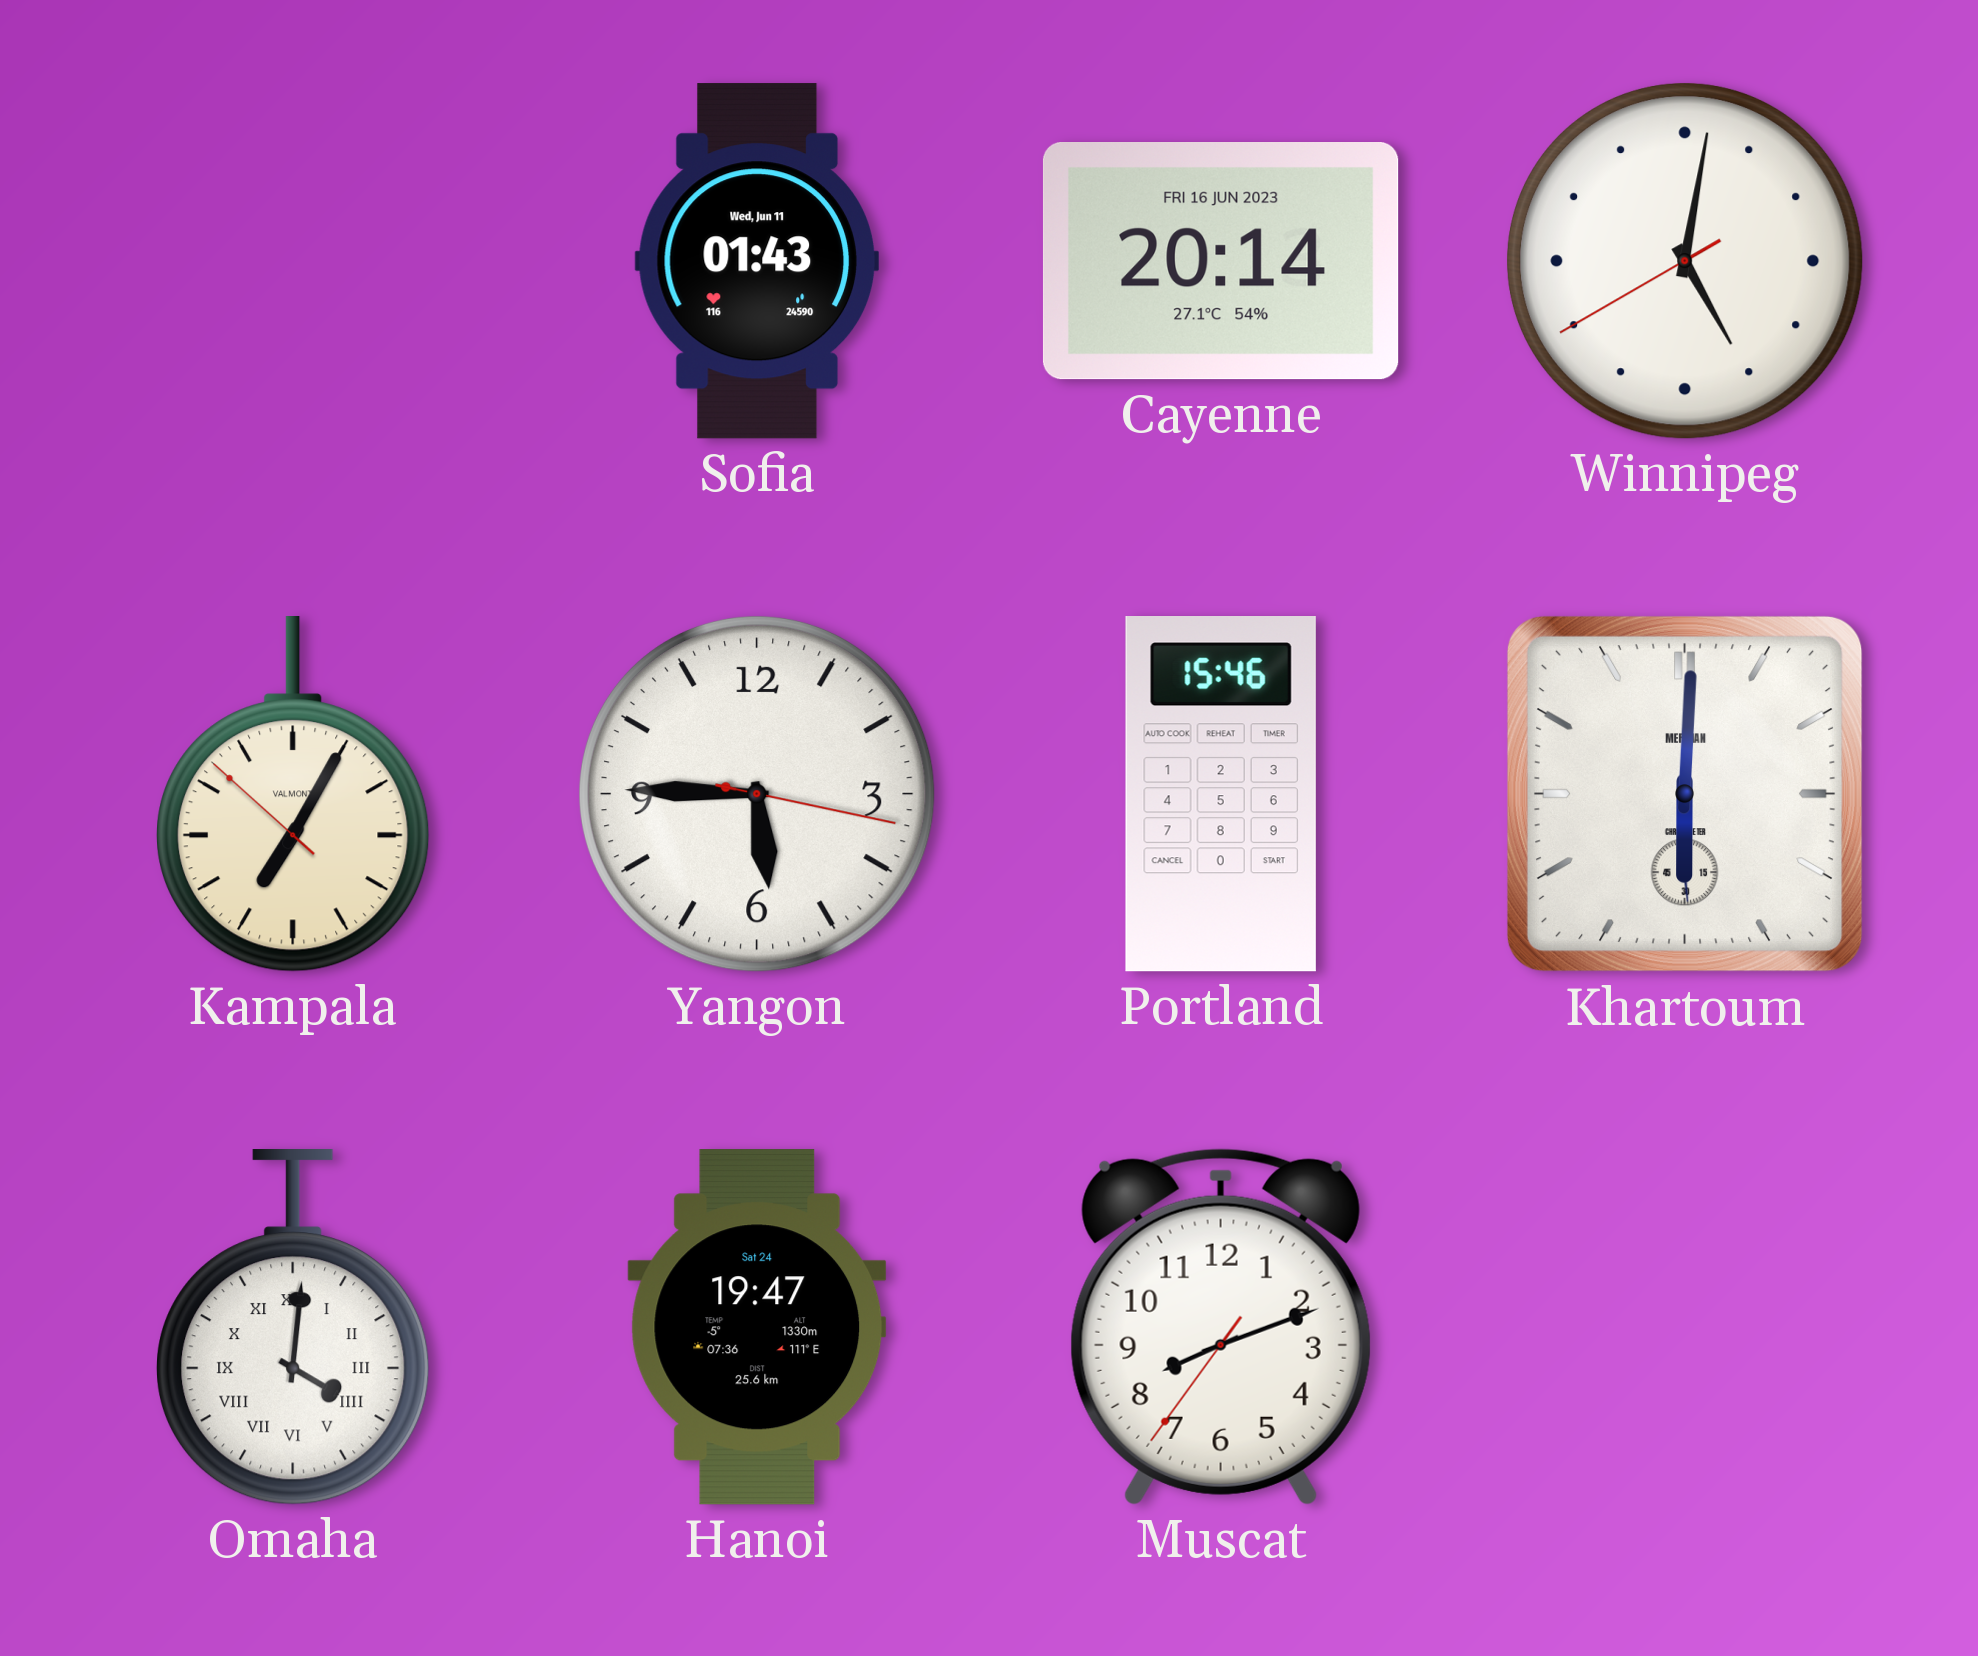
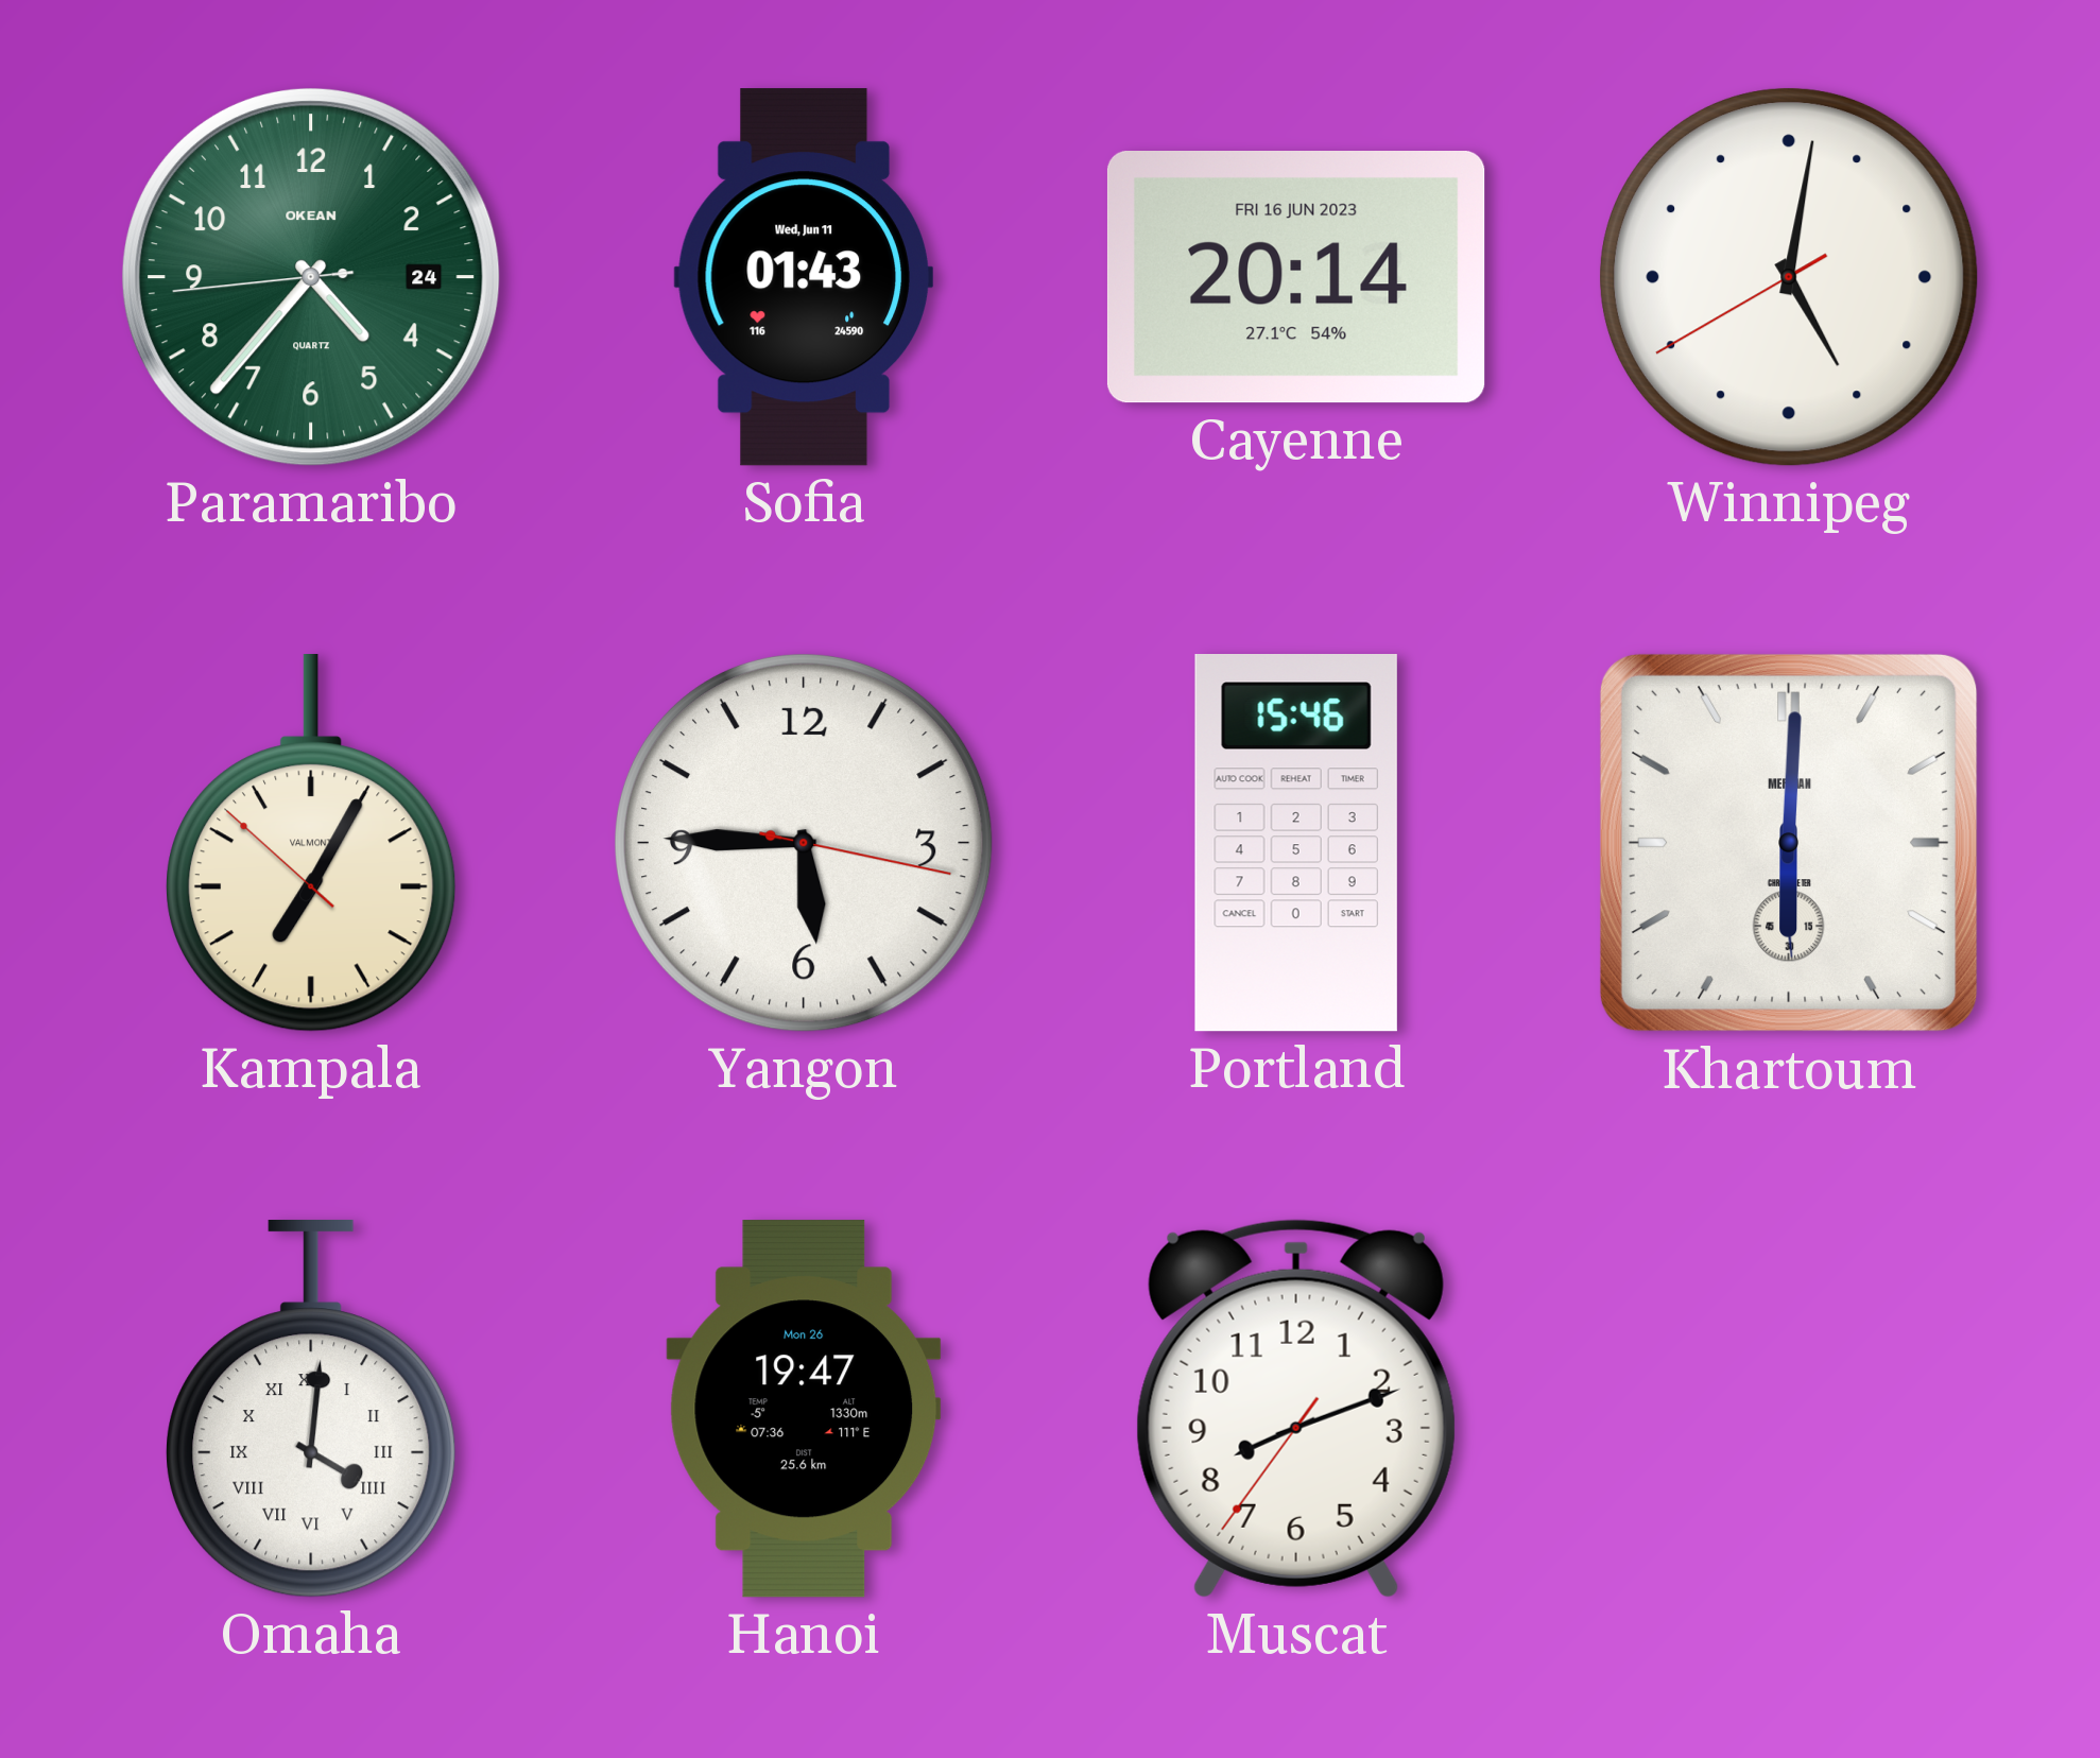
Paramaribo: none -> 4:36 (311, 277)
Hanoi date: Sat 24 -> Mon 26 (804, 1409)
